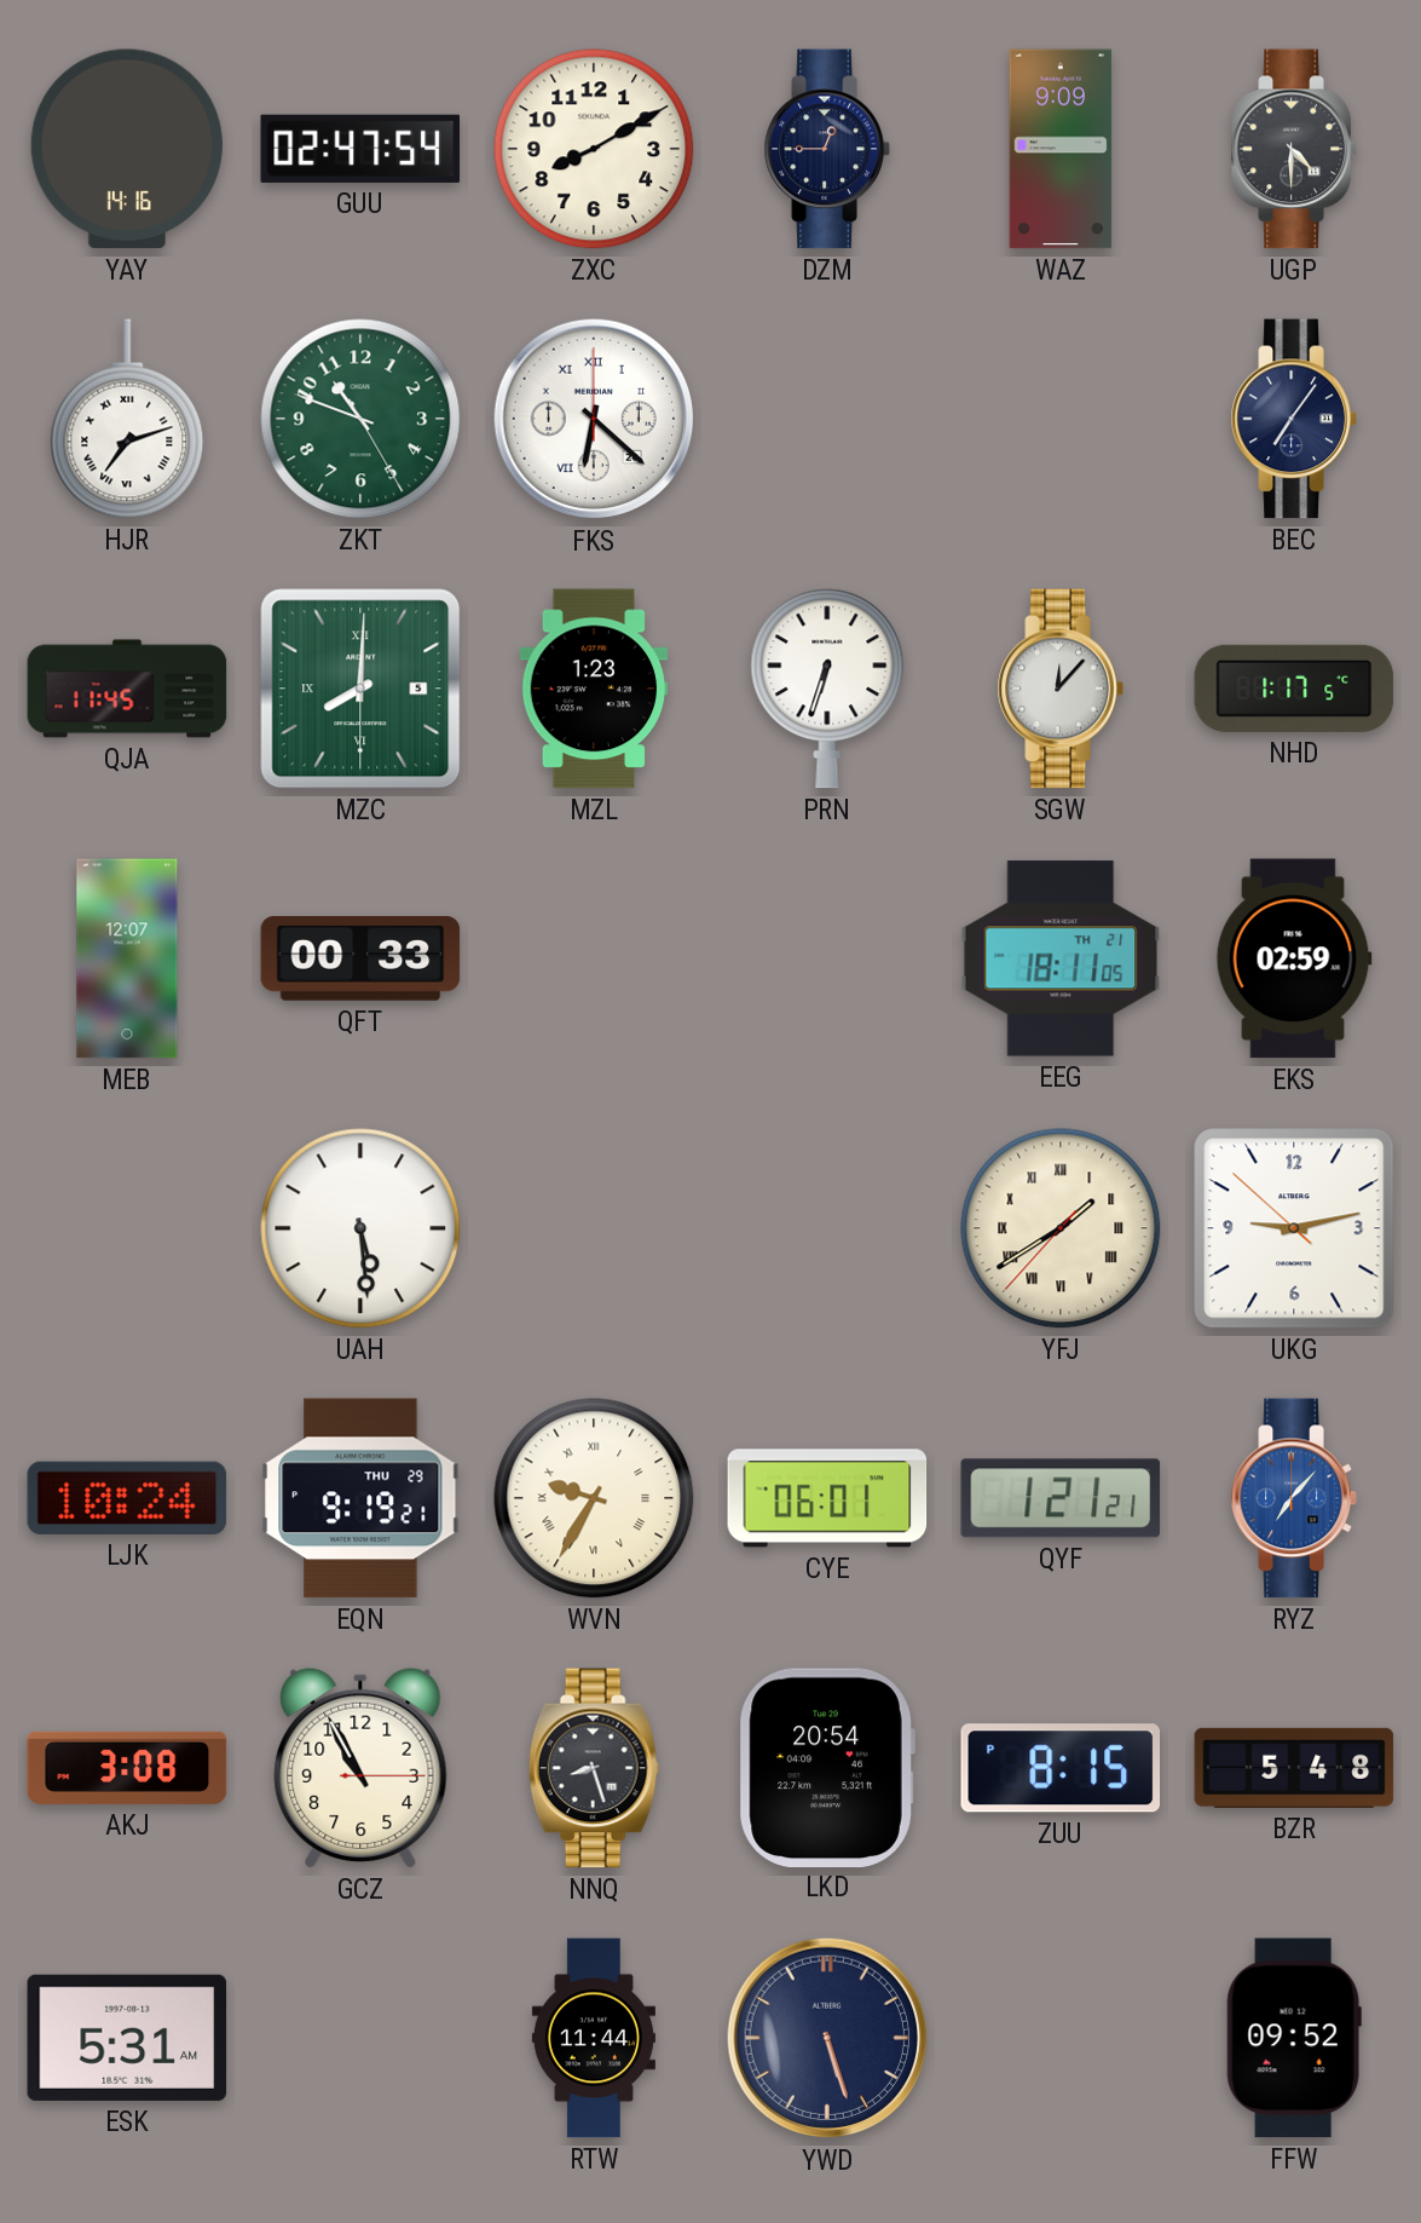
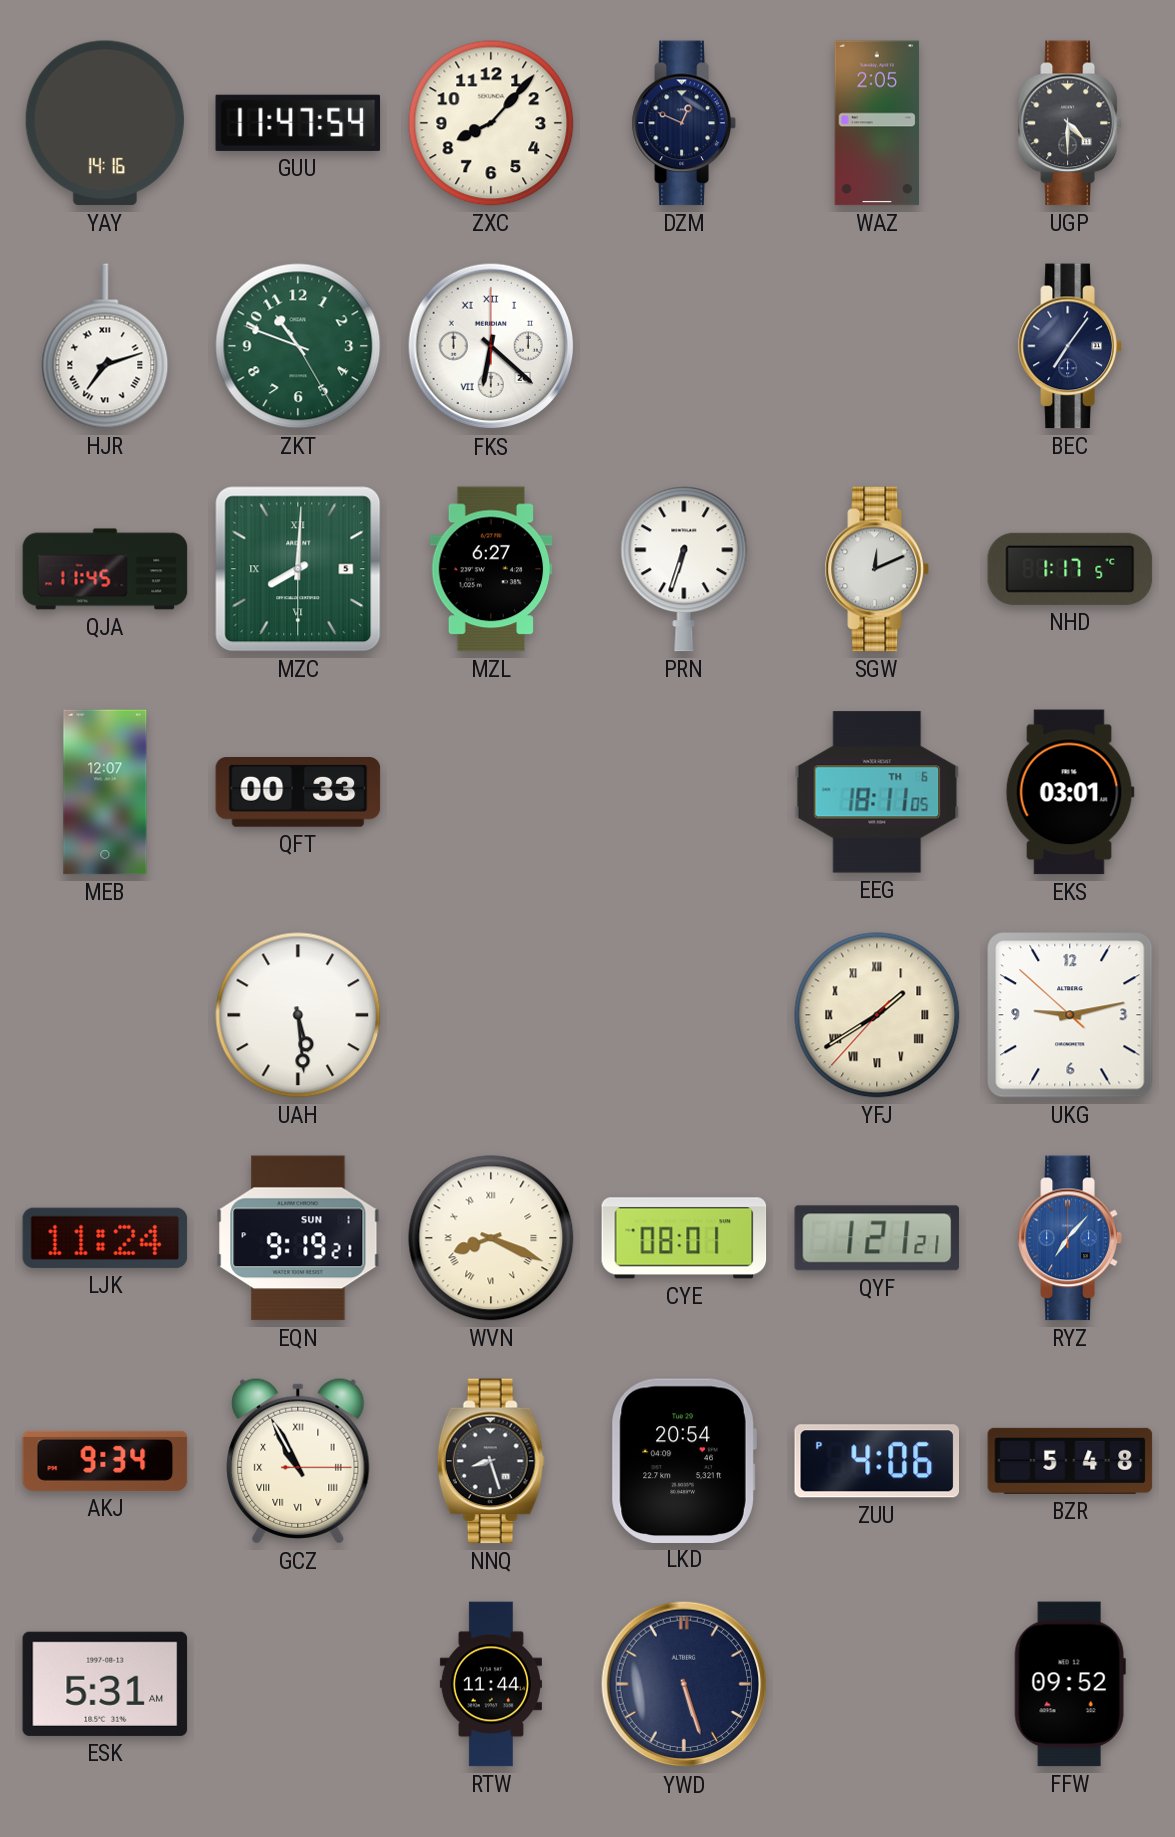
GUU: 02:47 -> 11:47 (298, 123)
ZXC: 8:10 -> 8:07 (491, 123)
DZM: 12:45 -> 12:49 (684, 123)
WAZ: 9:09 -> 2:05 (877, 123)
MZL: 1:23 -> 6:27 (491, 569)
SGW: 12:07 -> 12:11 (877, 569)
EEG date: TH 21 -> TH 6 (877, 792)
EKS: 02:59 -> 03:01 (1070, 792)
LJK: 10:24 -> 11:24 (105, 1238)
EQN date: THU 29 -> SUN 1 (298, 1238)
WVN: 9:35 -> 8:19 (491, 1238)
CYE: 06:01 -> 08:01 (684, 1238)
AKJ: 3:08 -> 9:34 (105, 1461)
GCZ numerals: Arabic -> Roman (298, 1461)
ZUU: 8:15 -> 4:06 (876, 1461)
